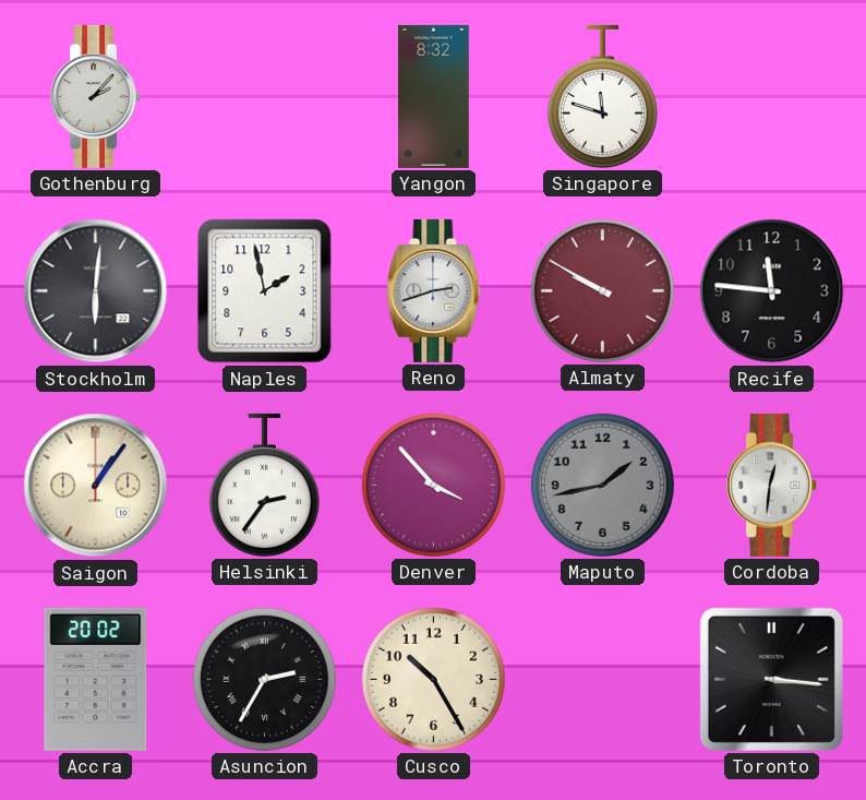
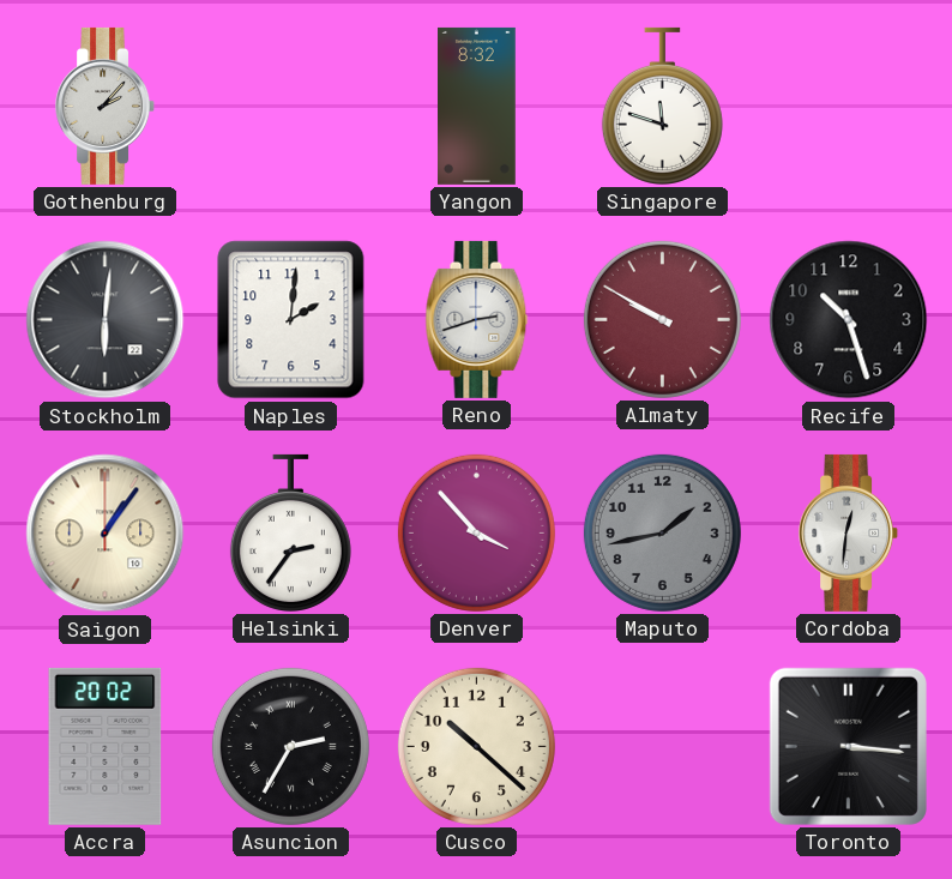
Naples: 1:58 -> 2:01 (291, 320)
Recife: 11:46 -> 10:27 (849, 320)
Cusco: 10:25 -> 10:22 (476, 746)
